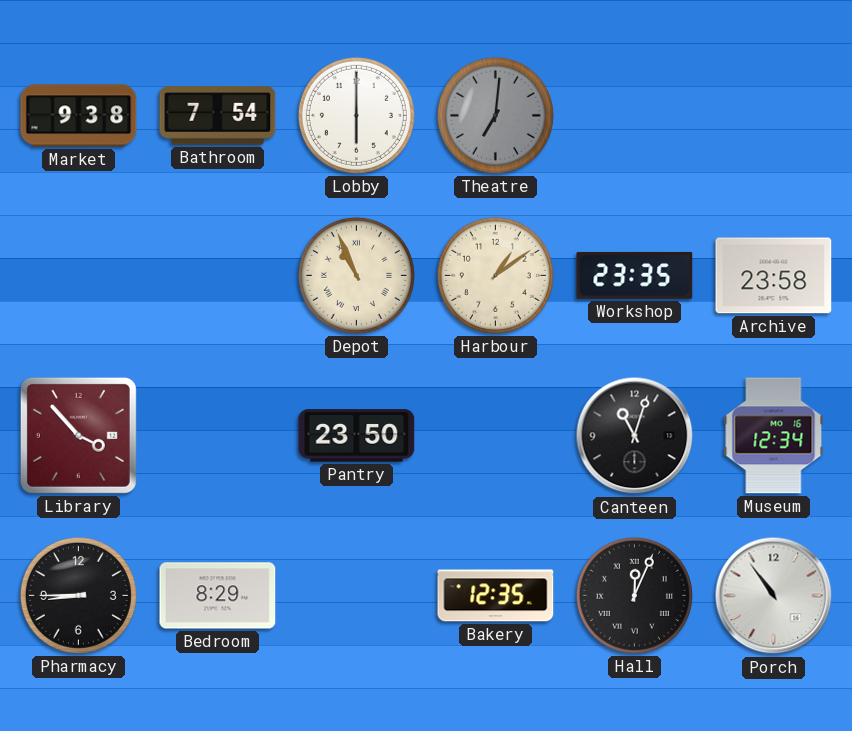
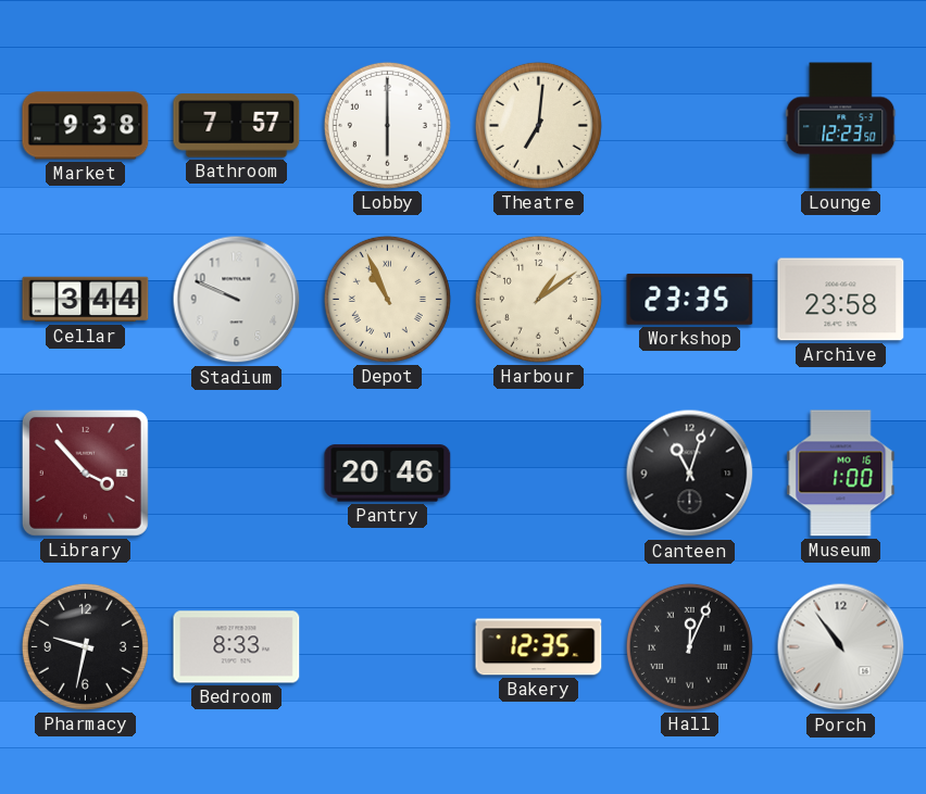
Bathroom: 7:54 -> 7:57 (237, 126)
Theatre dial: grey -> cream (538, 125)
Lounge: none -> 12:23 (841, 126)
Cellar: none -> 3:44 (86, 300)
Stadium: none -> 9:49 (237, 300)
Pantry: 23:50 -> 20:46 (388, 474)
Museum: 12:34 -> 1:00 (841, 474)
Pharmacy: 8:45 -> 9:32 (85, 646)
Bedroom: 8:29 -> 8:33 (237, 647)
